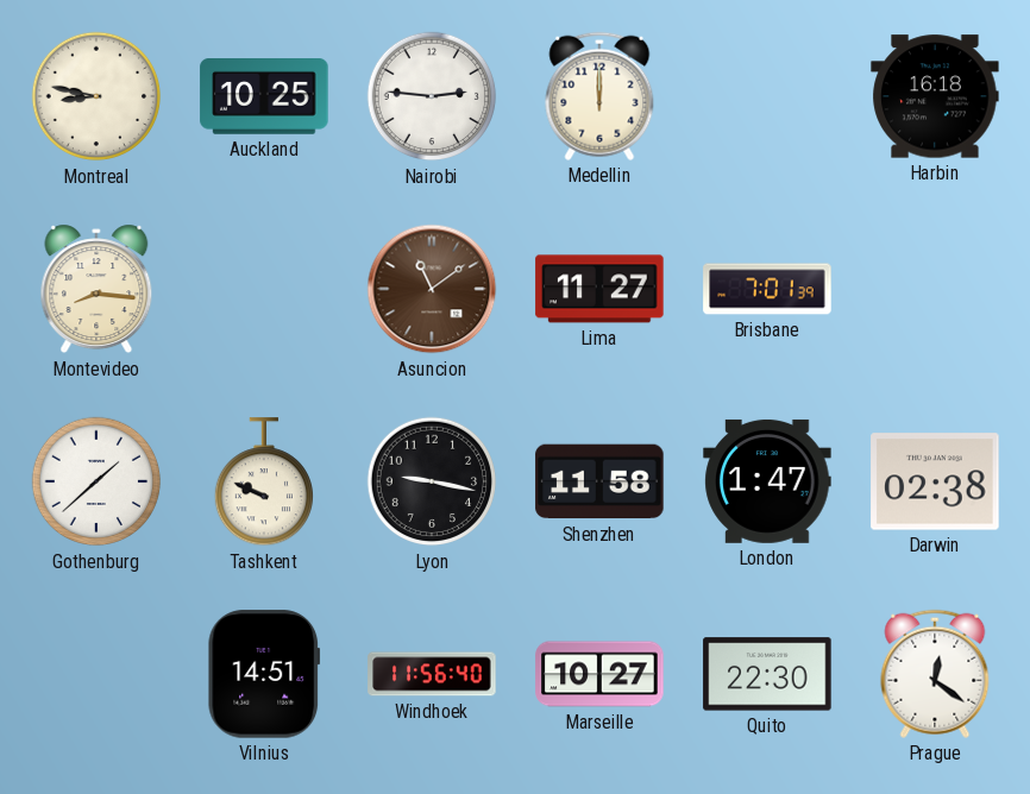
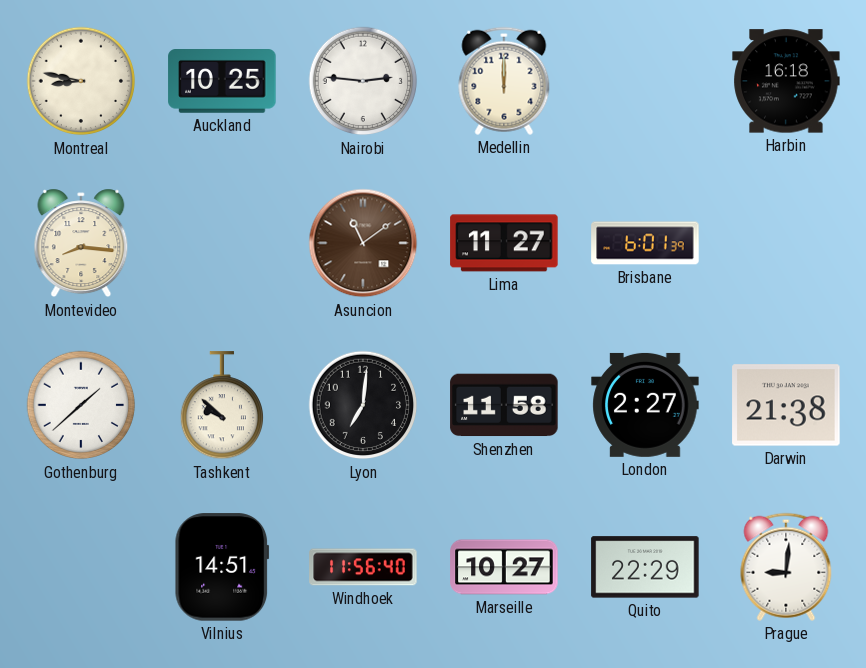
Brisbane: 7:01 -> 6:01 (645, 243)
Tashkent: 9:49 -> 9:52 (221, 406)
Lyon: 9:17 -> 7:01 (363, 405)
London: 1:47 -> 2:27 (645, 405)
Darwin: 02:38 -> 21:38 (786, 405)
Quito: 22:30 -> 22:29 (645, 567)
Prague: 12:21 -> 9:01 (786, 567)
